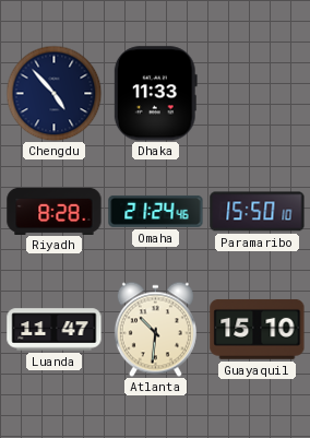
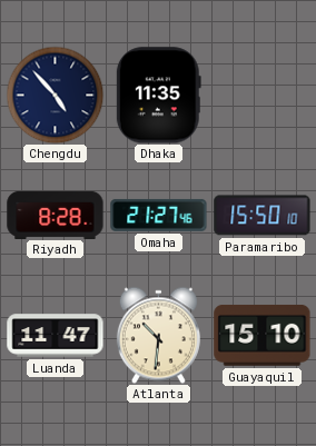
Dhaka: 11:33 -> 11:35 (158, 96)
Omaha: 21:24 -> 21:27 (159, 215)
